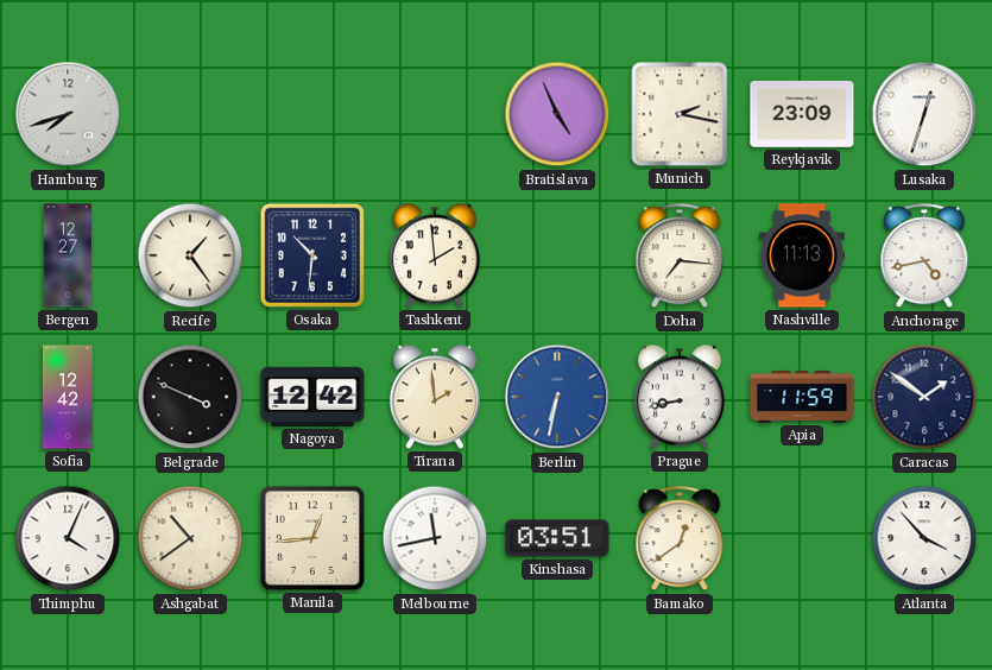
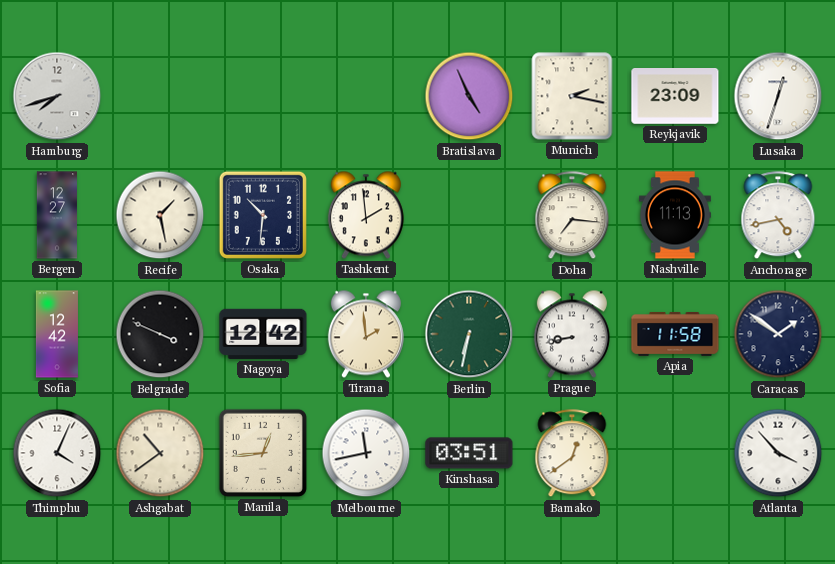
Recife: 1:24 -> 1:28 (160, 215)
Berlin dial: blue -> green (469, 334)
Apia: 11:59 -> 11:58 (675, 334)
